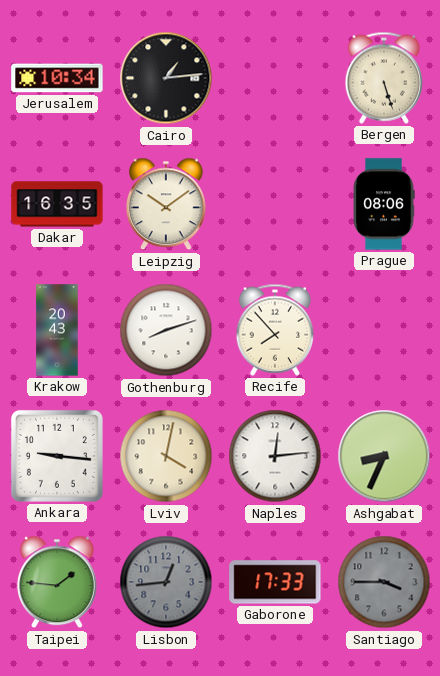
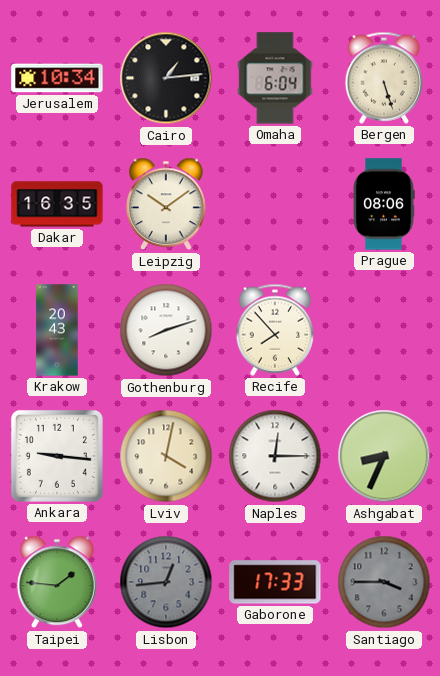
Omaha: none -> 6:04 (275, 78)
Naples: 12:14 -> 12:15 (275, 456)
